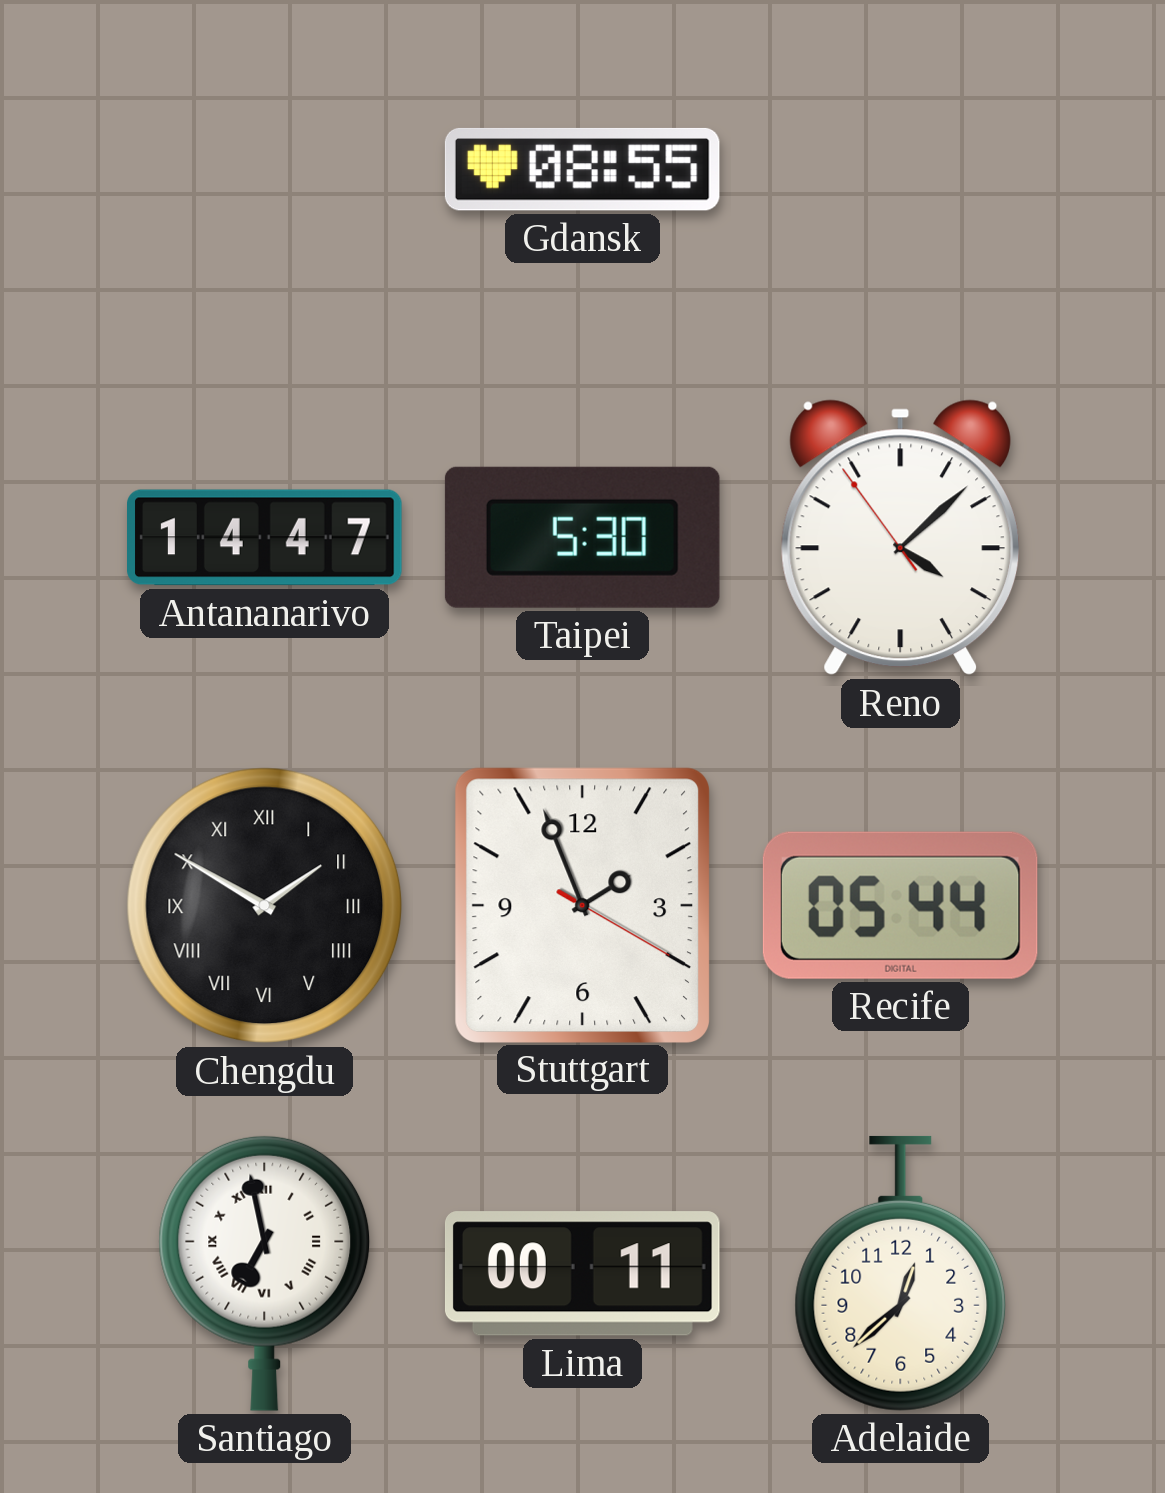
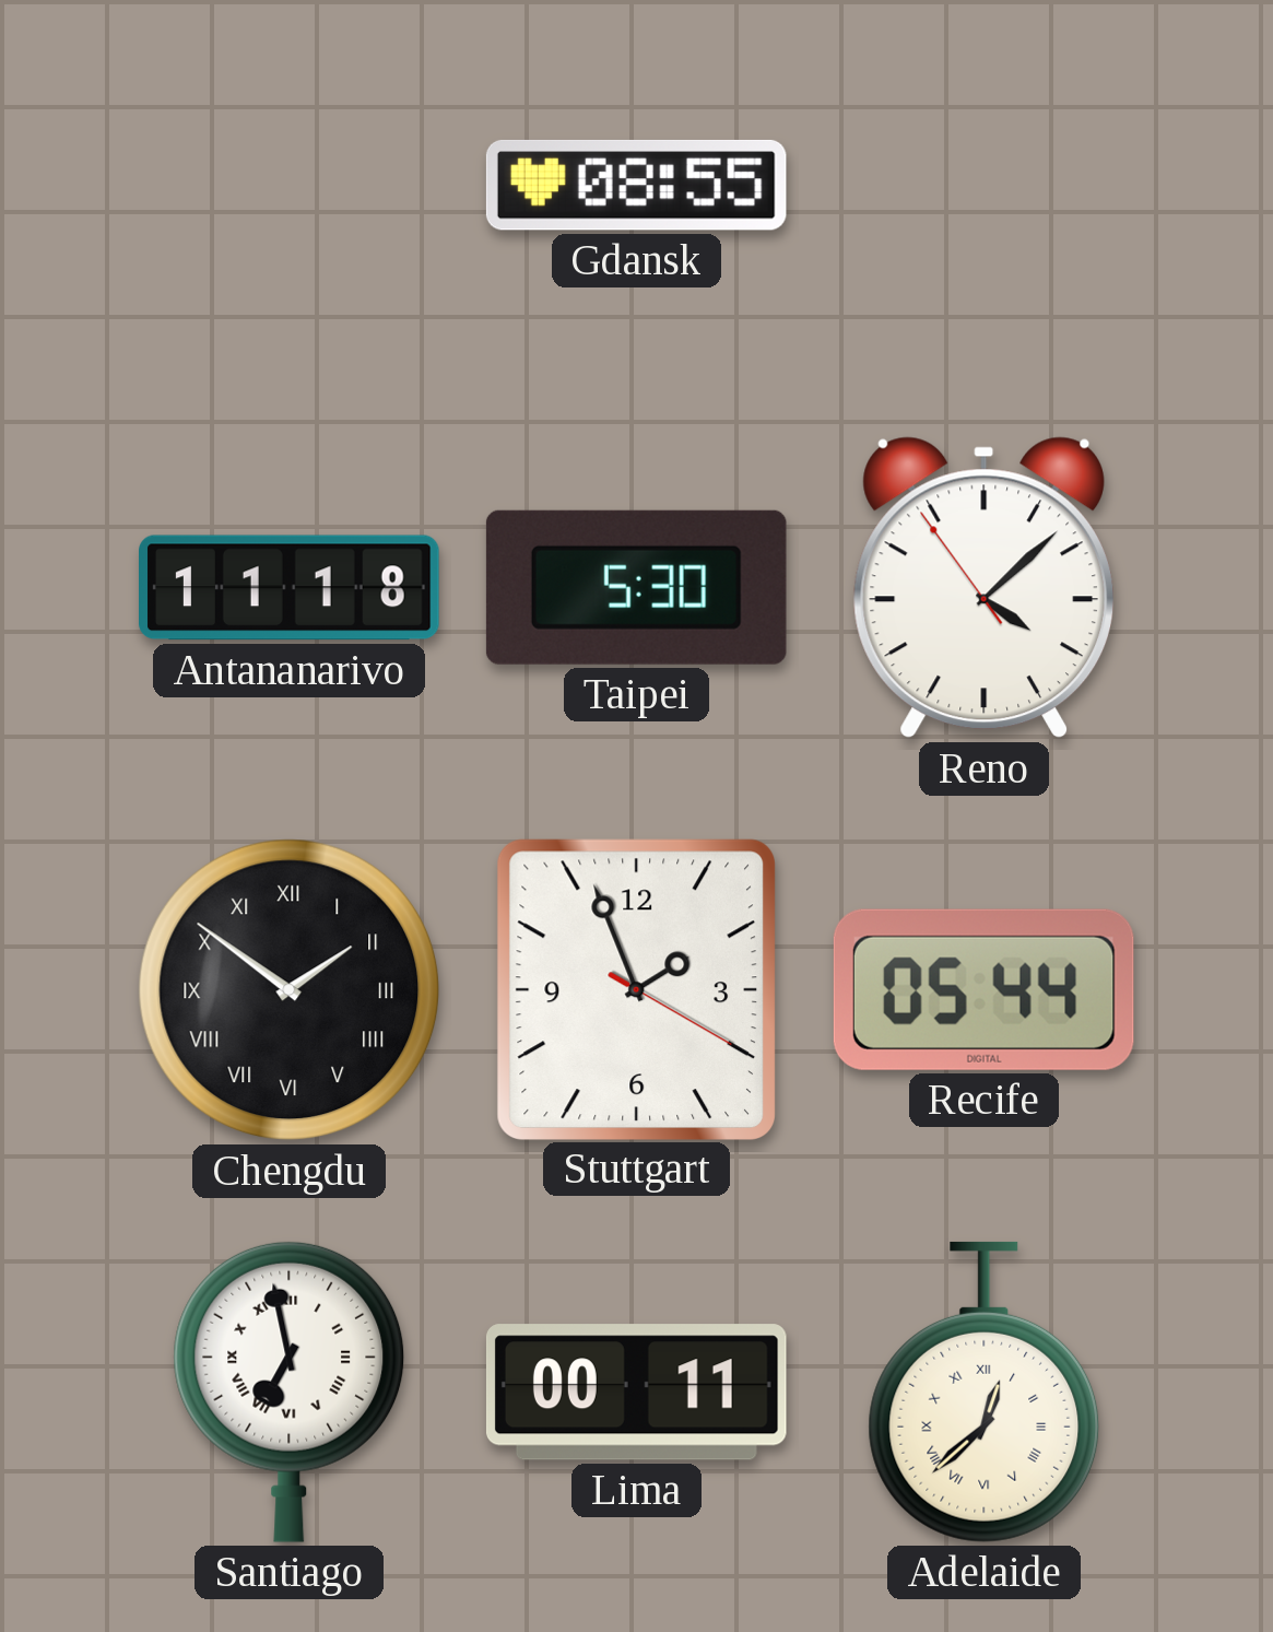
Antananarivo: 14:47 -> 11:18 (290, 588)
Chengdu: 1:50 -> 1:51 (290, 990)
Adelaide numerals: Arabic -> Roman (985, 1392)
